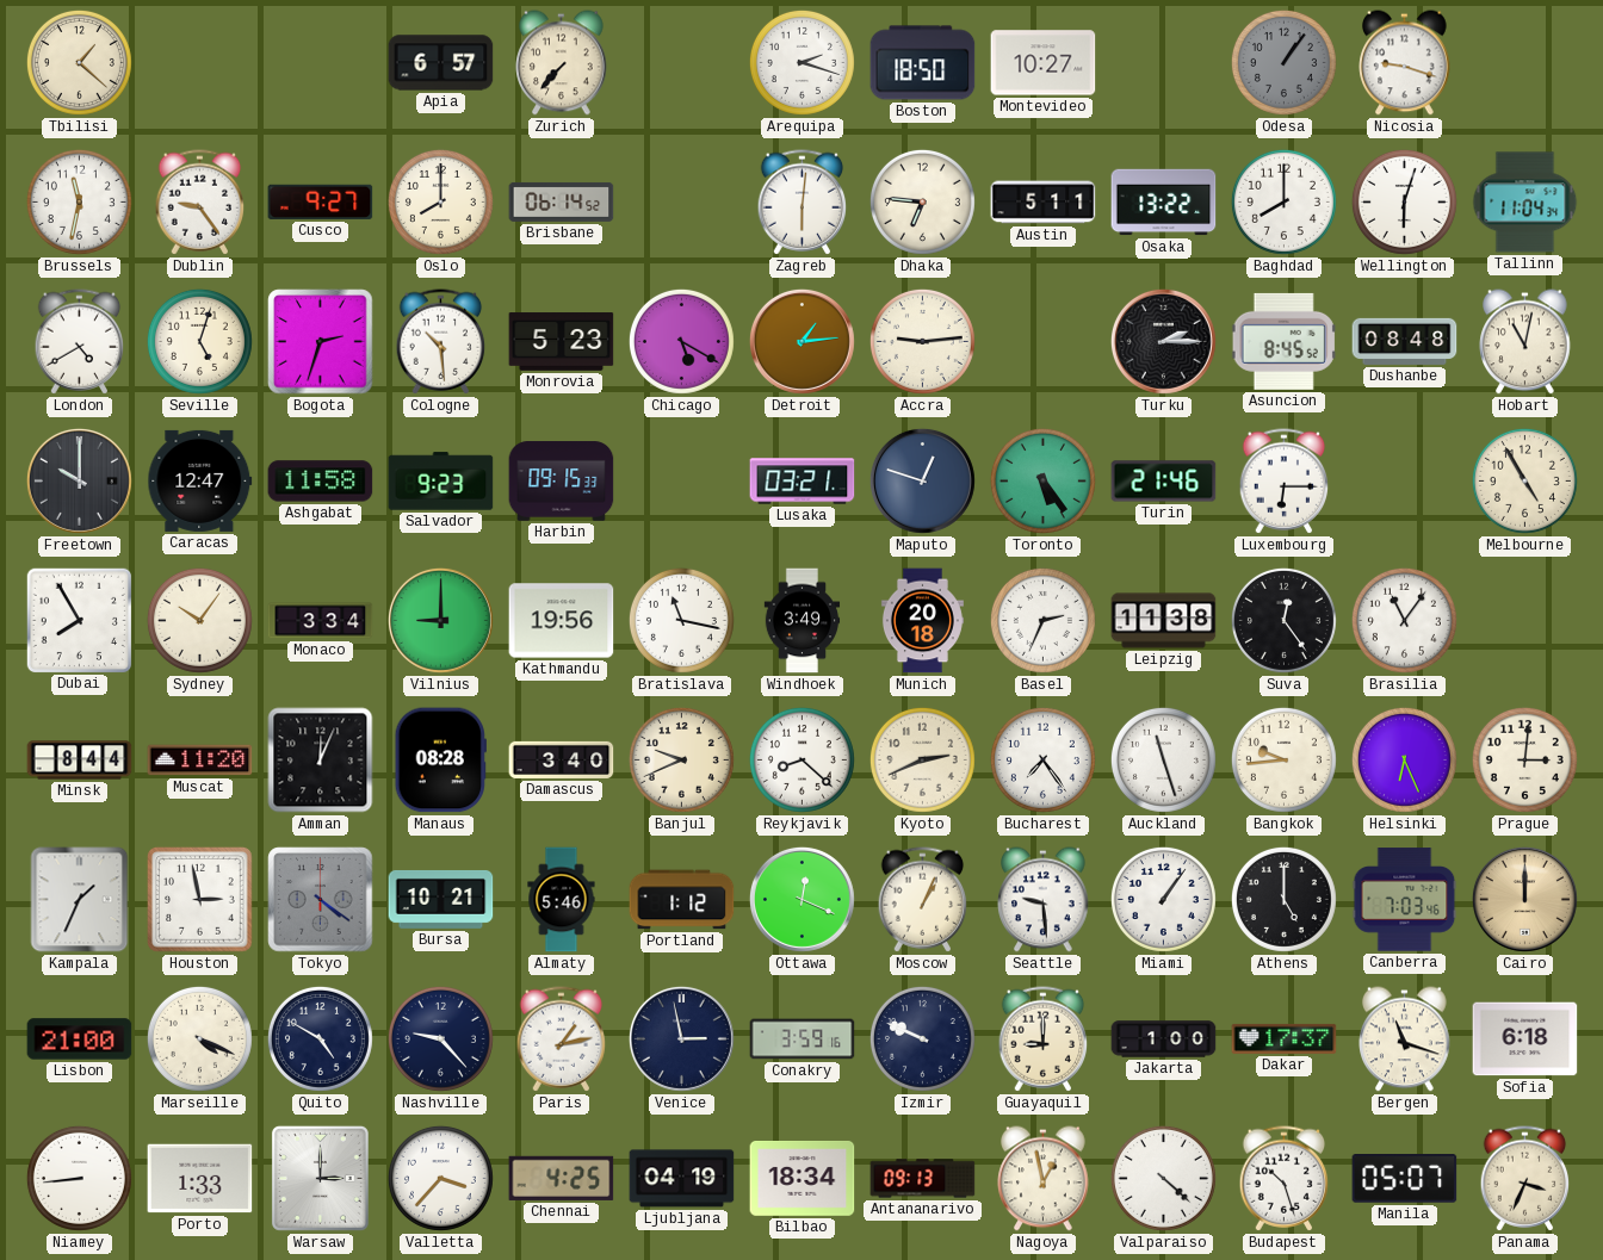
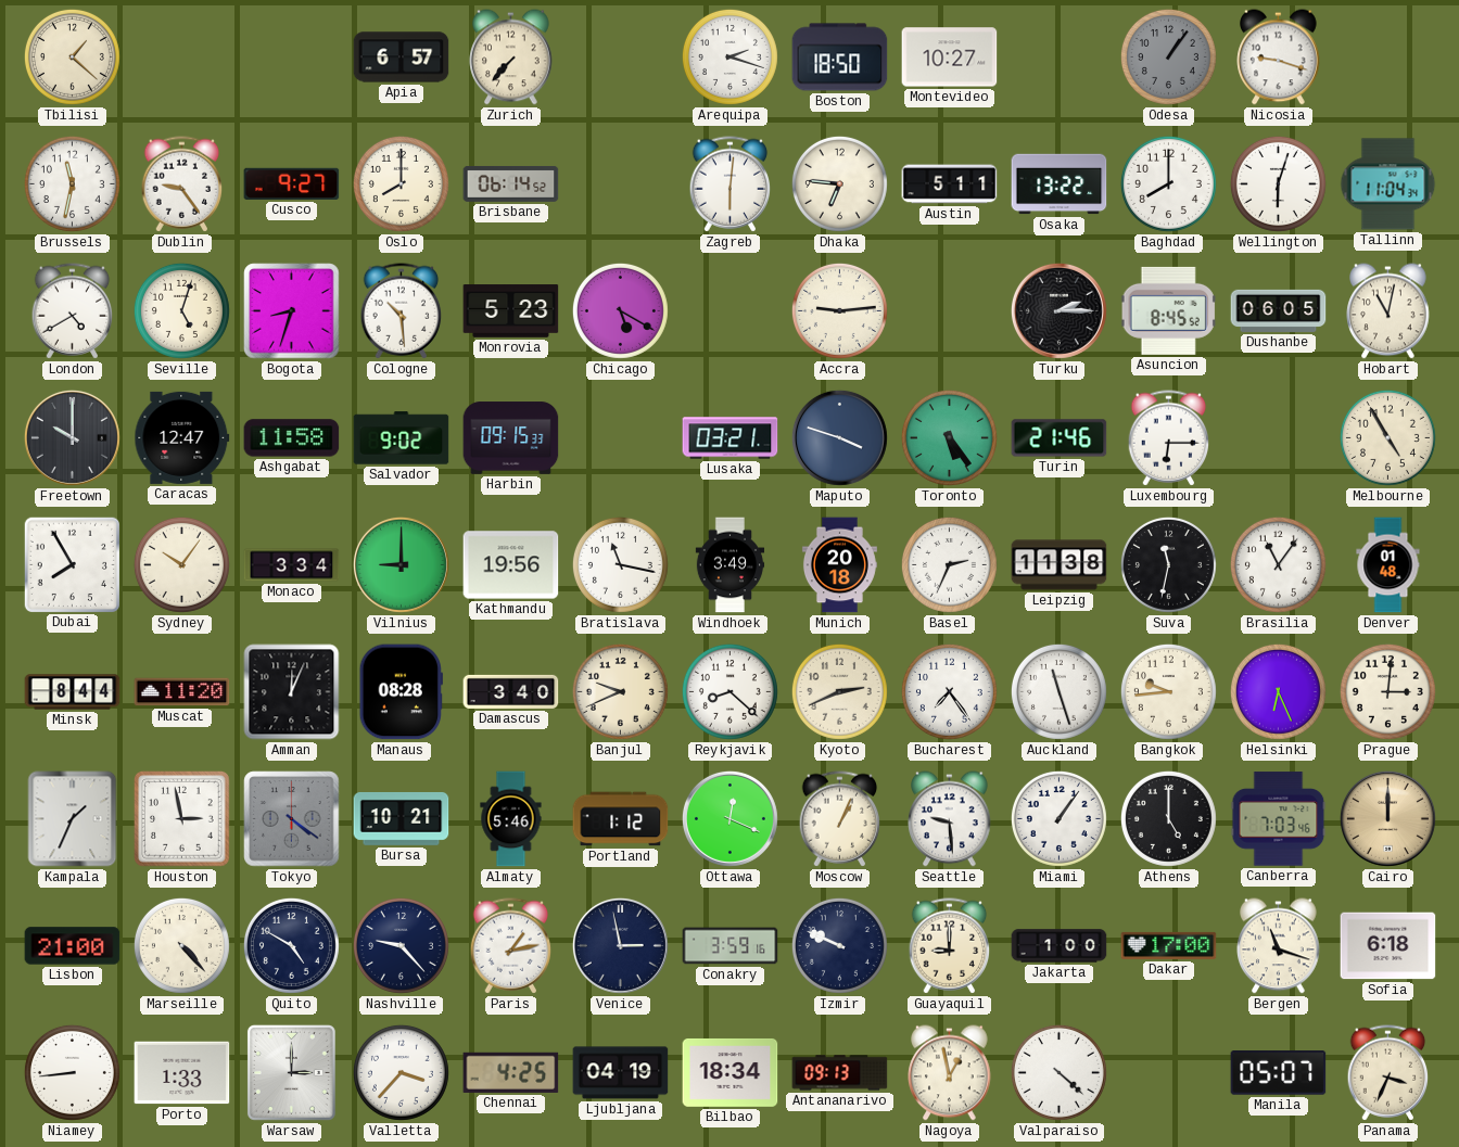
Bogota: 2:33 -> 8:33 (292, 311)
Detroit: 1:14 -> none (801, 341)
Dushanbe: 08:48 -> 06:05 (1279, 310)
Salvador: 9:23 -> 9:02 (402, 438)
Maputo: 12:48 -> 3:48 (839, 437)
Suva: 12:24 -> 11:32 (1168, 564)
Denver: none -> 01:48 (1388, 565)
Marseille: 4:19 -> 4:23 (181, 945)
Dakar: 17:37 -> 17:00 (1169, 945)
Budapest: 10:27 -> none (1285, 1179)
